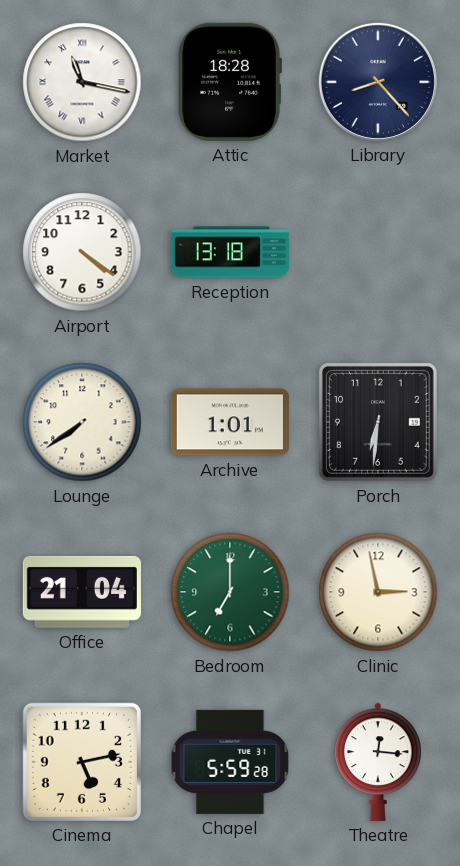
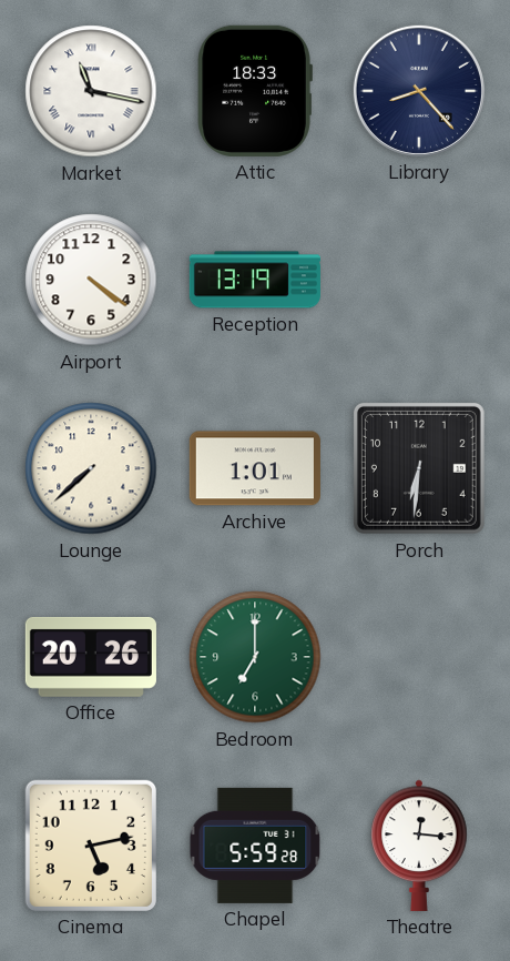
Attic: 18:28 -> 18:33 (255, 91)
Reception: 13:18 -> 13:19 (255, 280)
Lounge: 7:39 -> 7:38 (91, 468)
Office: 21:04 -> 20:26 (91, 657)
Clinic: 2:58 -> none (378, 592)
